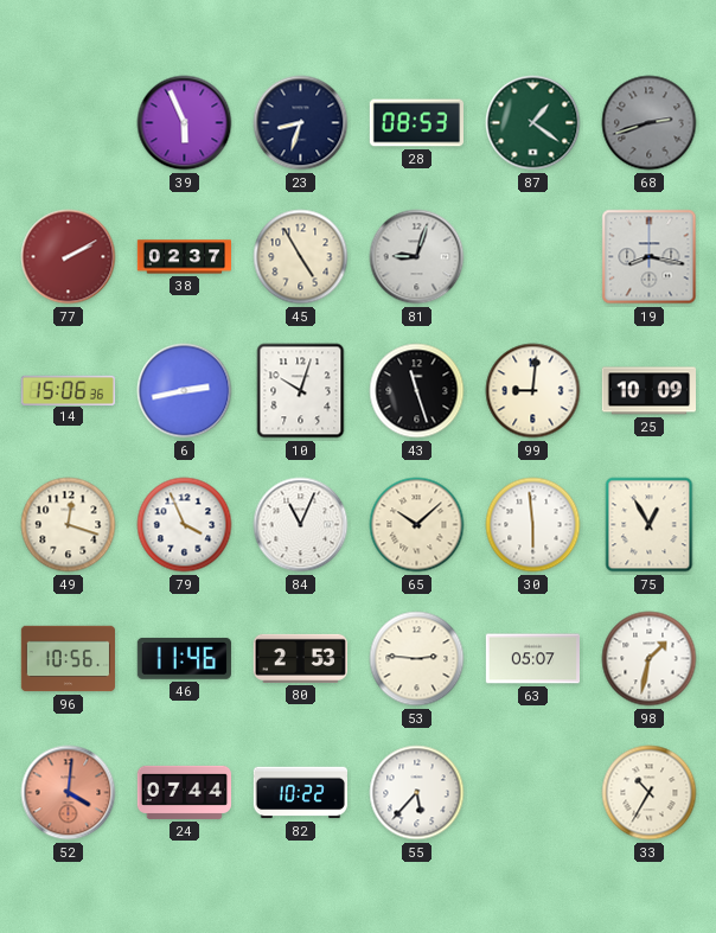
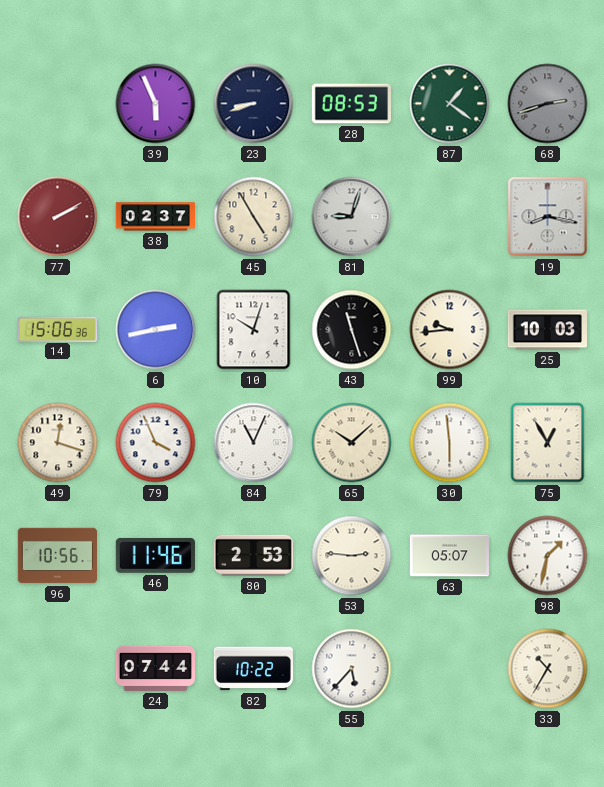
23: 8:33 -> 8:42 (254, 104)
99: 9:01 -> 9:44 (450, 330)
25: 10:09 -> 10:03 (547, 330)
52: 4:01 -> none (69, 793)
